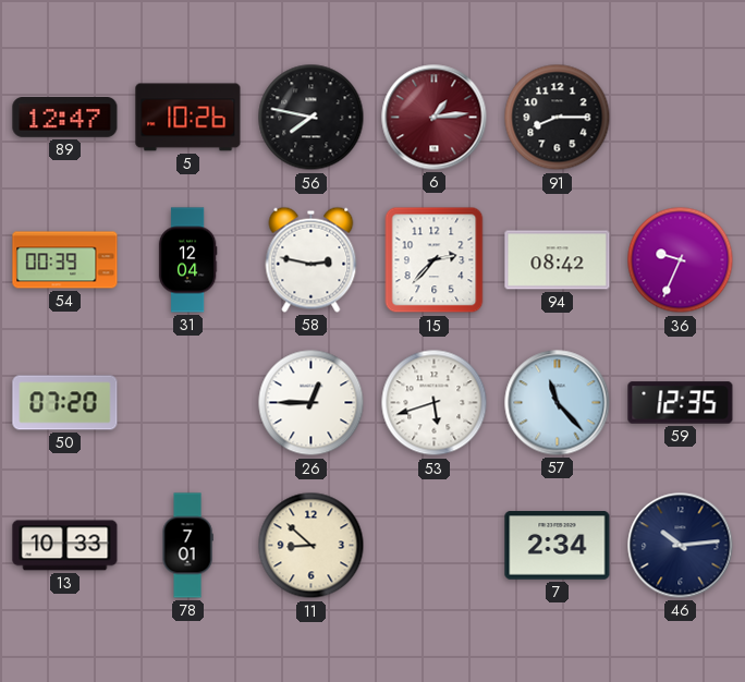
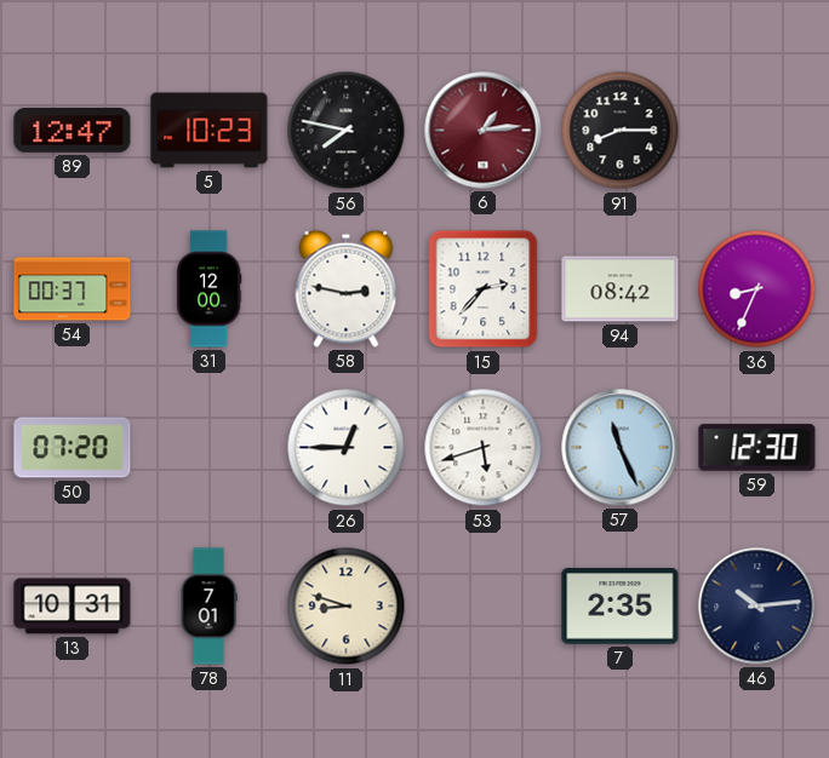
5: 10:26 -> 10:23 (210, 131)
54: 00:39 -> 00:37 (73, 289)
31: 12:04 -> 12:00 (208, 289)
36: 9:34 -> 8:34 (757, 289)
57: 11:23 -> 11:26 (621, 448)
59: 12:35 -> 12:30 (757, 448)
13: 10:33 -> 10:31 (73, 607)
11: 8:52 -> 8:48 (347, 607)
7: 2:34 -> 2:35 (621, 607)
